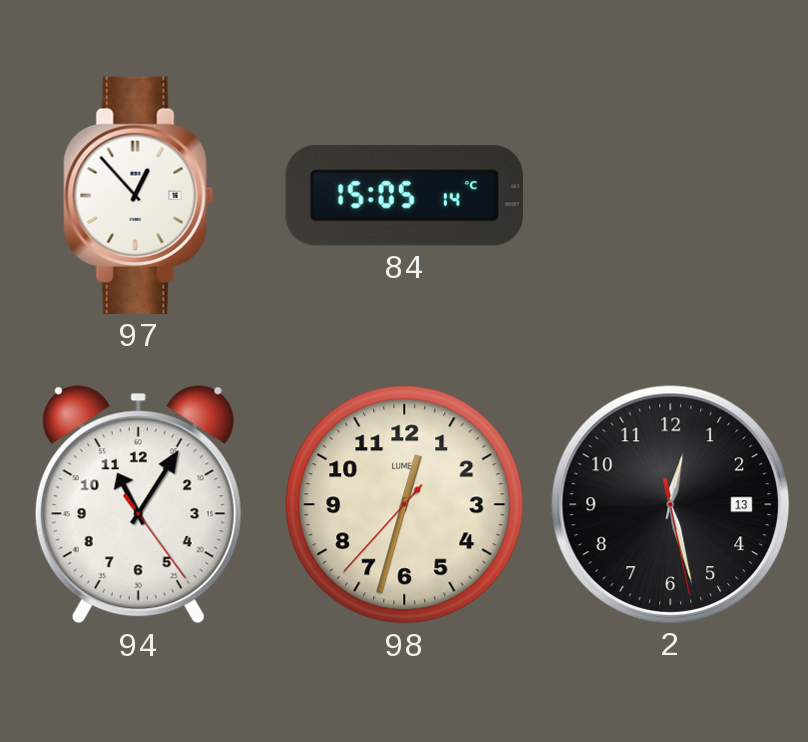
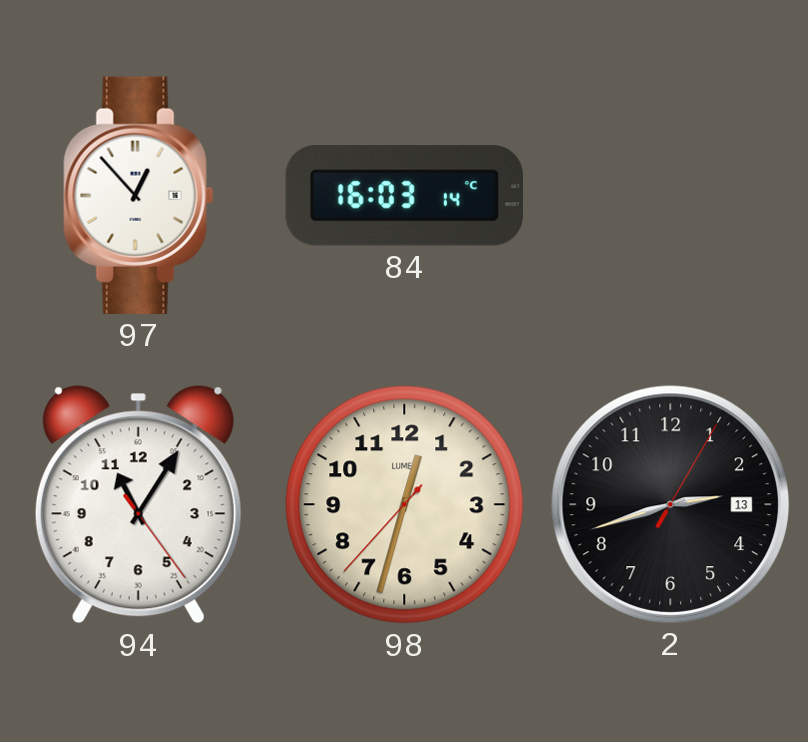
84: 15:05 -> 16:03 (404, 196)
2: 12:27 -> 2:42 (670, 504)
